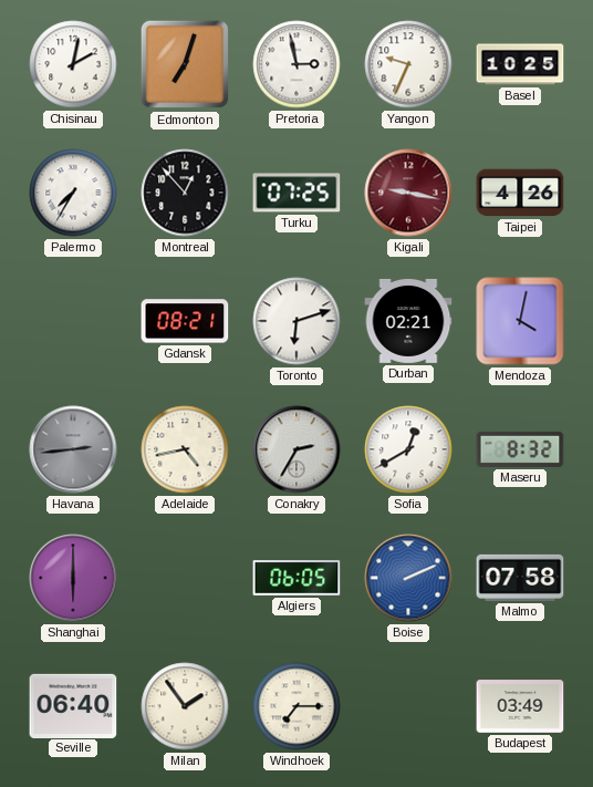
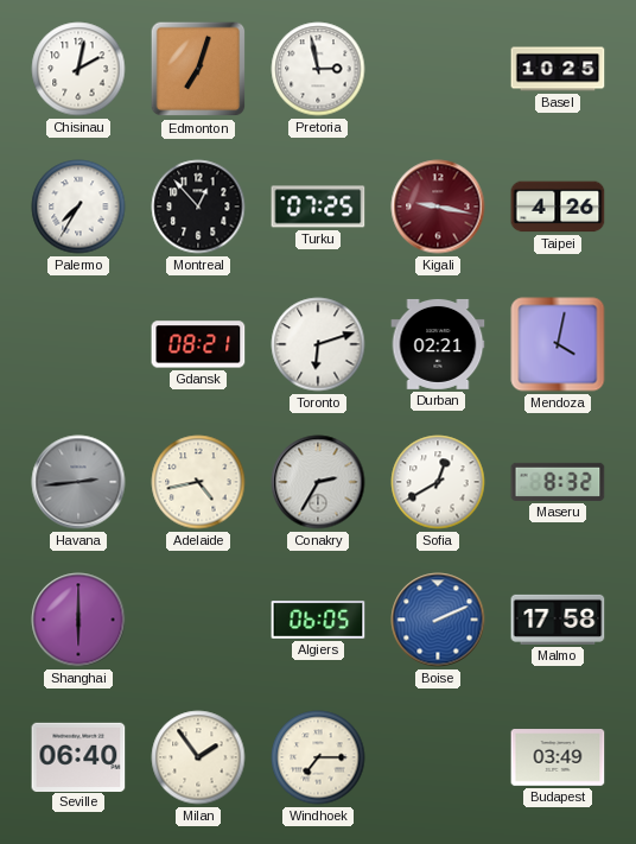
Yangon: 9:34 -> none (408, 64)
Malmo: 07:58 -> 17:58 (558, 620)
